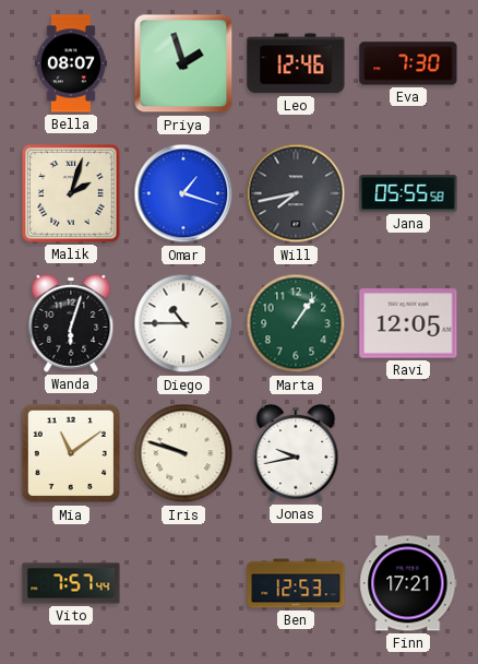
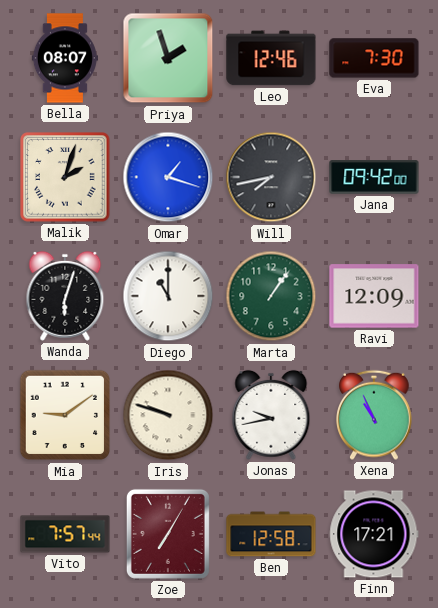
Jana: 05:55 -> 09:42 (374, 177)
Diego: 10:45 -> 11:00 (168, 296)
Ravi: 12:05 -> 12:09 (374, 296)
Mia: 11:09 -> 9:09 (65, 415)
Xena: none -> 10:56 (375, 415)
Zoe: none -> 7:05 (168, 534)
Ben: 12:53 -> 12:58 (271, 534)
